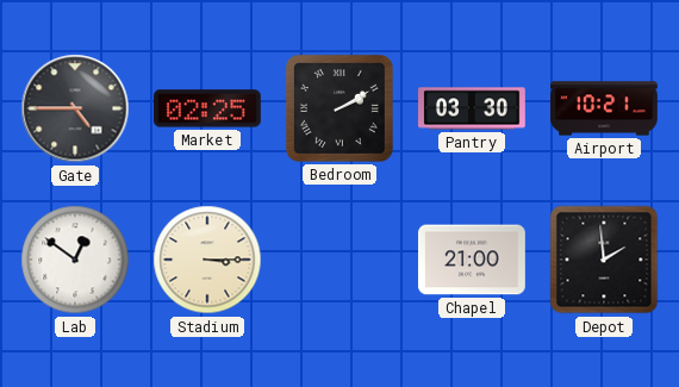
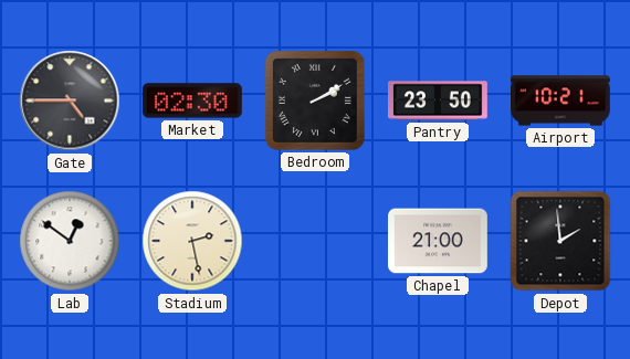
Market: 02:25 -> 02:30 (192, 101)
Pantry: 03:30 -> 23:50 (439, 101)
Stadium: 3:15 -> 2:28 (192, 241)
